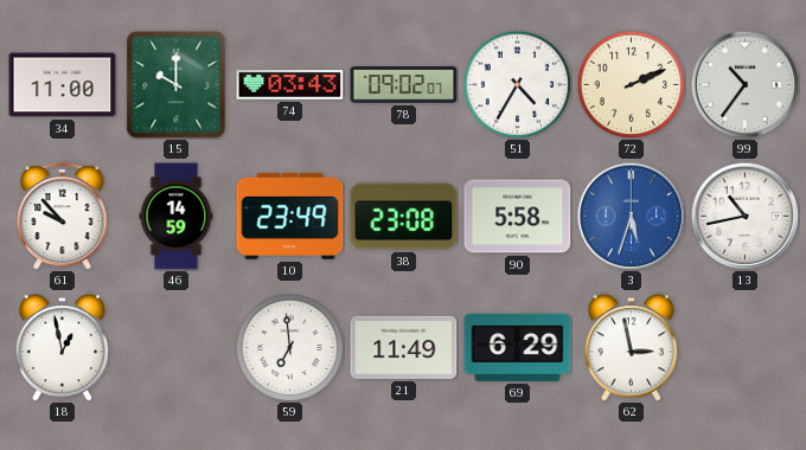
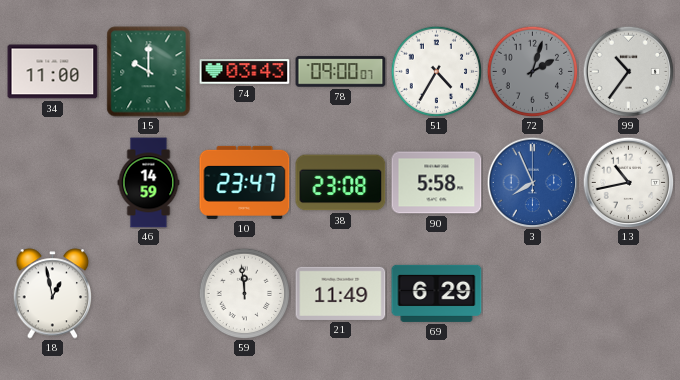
78: 09:02 -> 09:00 (341, 72)
72: 2:11 -> 2:03 (532, 71)
72 dial: cream -> grey (532, 71)
61: 9:53 -> none (63, 217)
10: 23:49 -> 23:47 (245, 182)
3: 5:33 -> 7:56 (532, 182)
59: 6:59 -> 11:59 (244, 293)
62: 2:58 -> none (632, 348)
